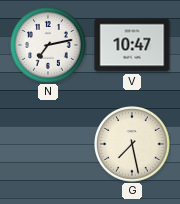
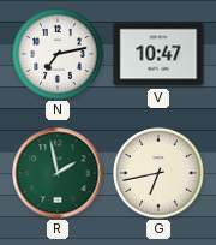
R: none -> 1:58 (58, 173)
G: 7:28 -> 6:43 (158, 173)
